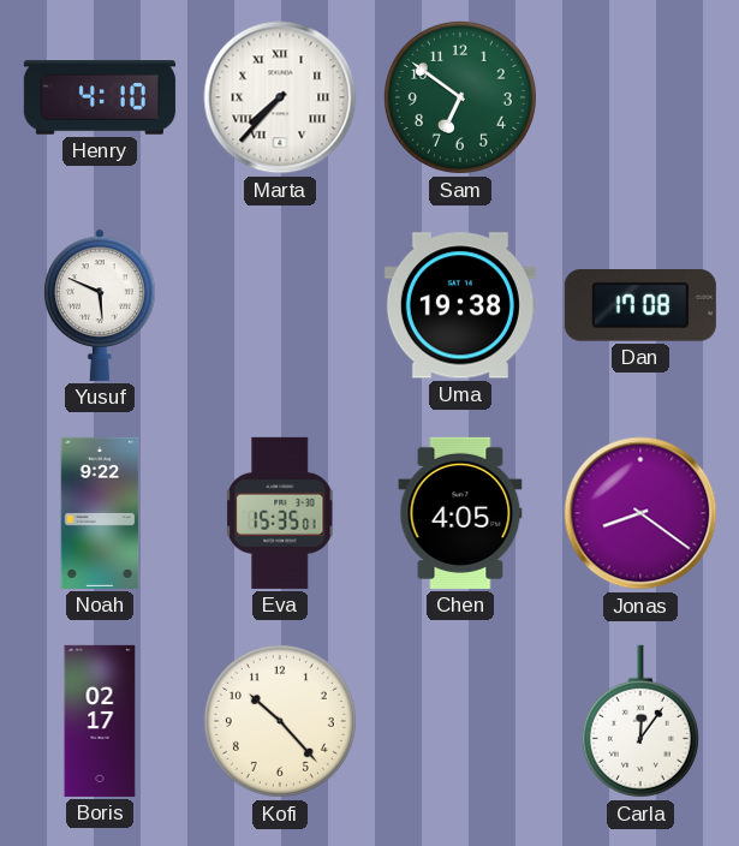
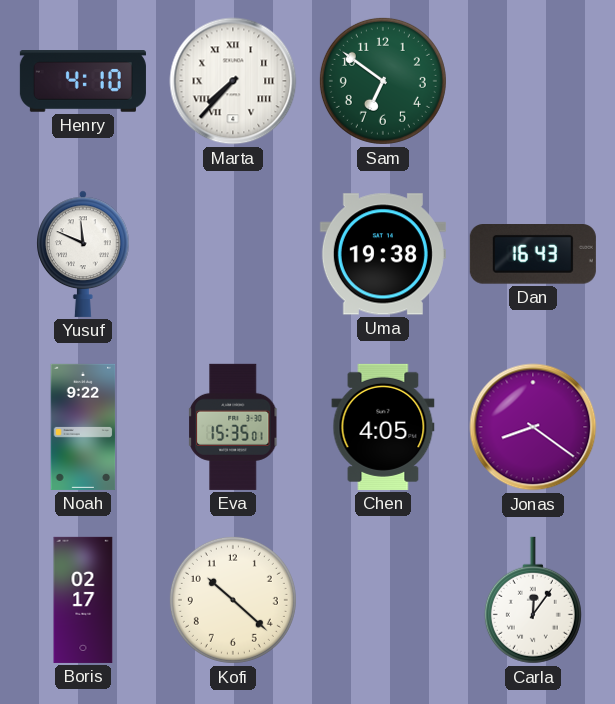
Yusuf: 5:49 -> 11:49 (83, 254)
Dan: 17:08 -> 16:43 (533, 255)
Kofi: 10:23 -> 10:22 (233, 600)
